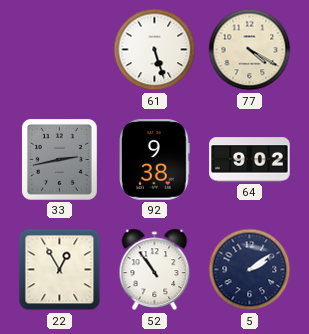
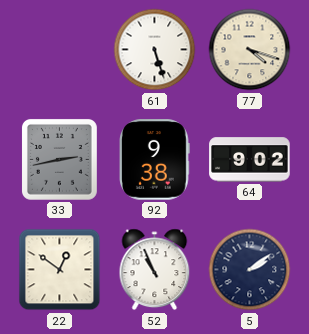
77: 4:20 -> 4:18 (250, 50)
22: 12:55 -> 12:51 (60, 270)
52: 10:54 -> 10:56 (155, 270)
